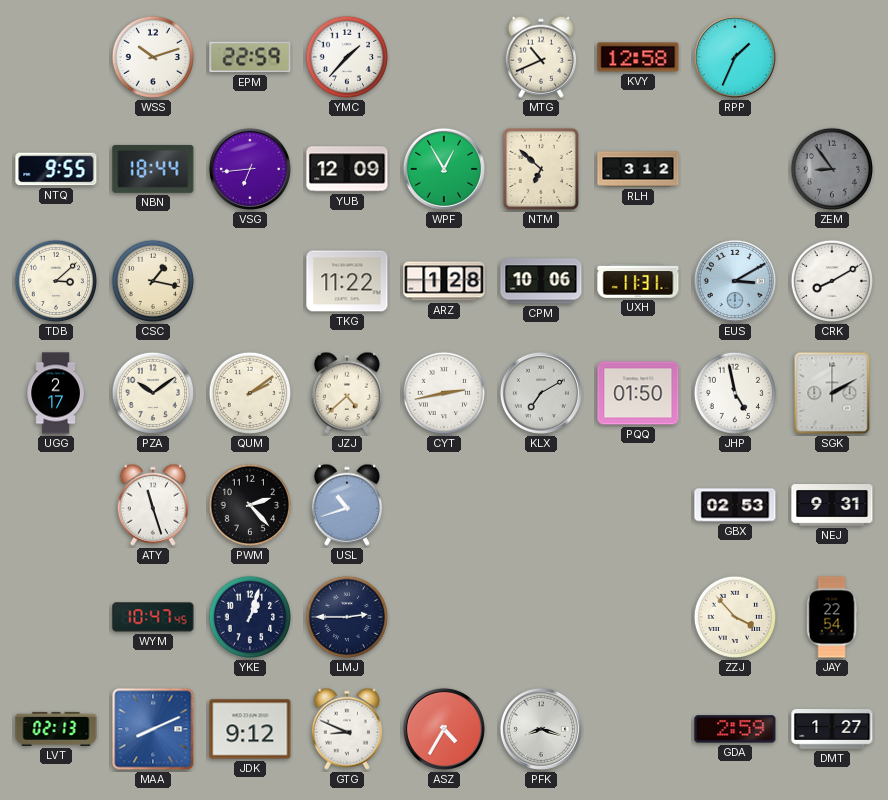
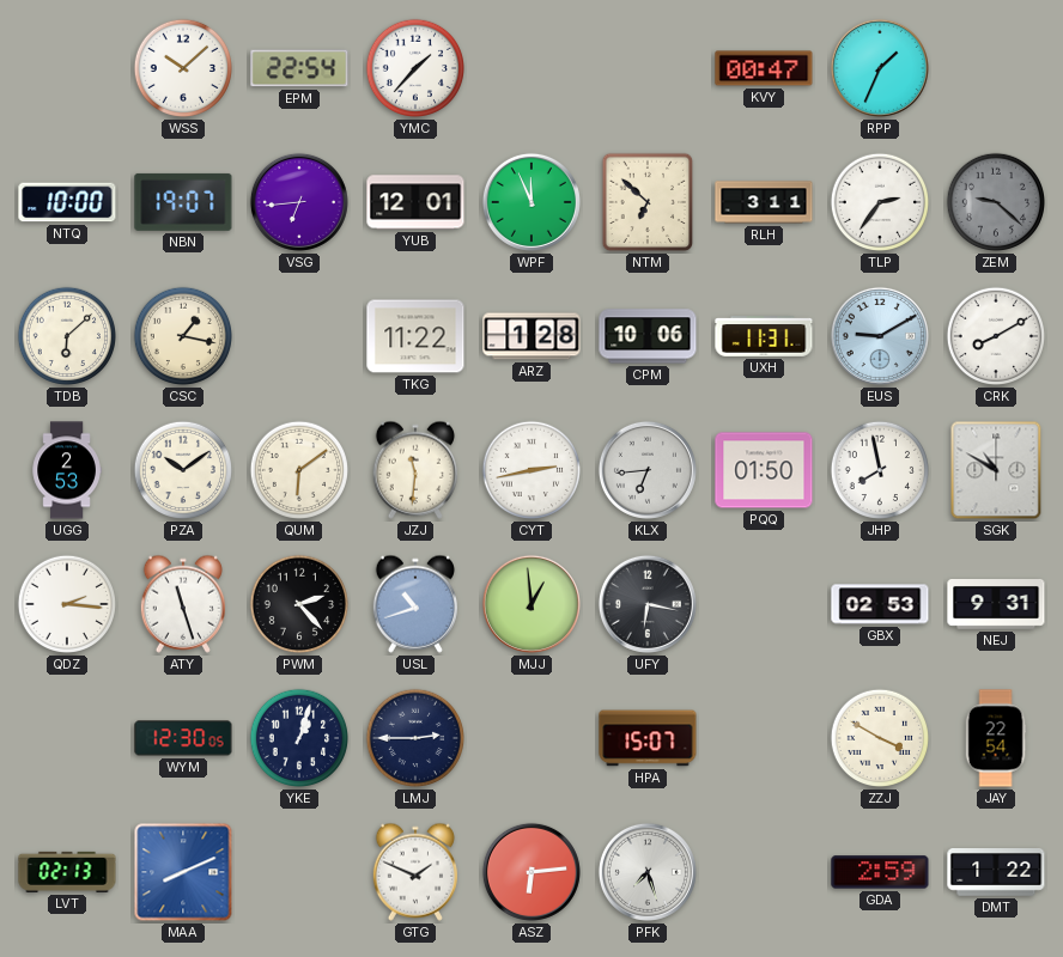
WSS: 10:12 -> 10:08 (183, 68)
EPM: 22:59 -> 22:54 (299, 68)
MTG: 10:41 -> none (540, 57)
KVY: 12:58 -> 00:47 (764, 68)
NTQ: 9:55 -> 10:00 (67, 202)
NBN: 18:44 -> 19:07 (183, 202)
YUB: 12:09 -> 12:01 (415, 202)
WPF: 12:55 -> 11:56 (531, 202)
RLH: 3:12 -> 3:11 (764, 202)
TLP: none -> 2:36 (880, 202)
ZEM: 8:54 -> 9:22 (996, 202)
TDB: 3:08 -> 6:08 (67, 336)
EUS: 3:10 -> 9:10 (880, 336)
UGG: 2:17 -> 2:53 (67, 470)
QUM: 2:09 -> 6:09 (299, 470)
JZJ: 4:38 -> 11:31 (414, 470)
KLX: 7:10 -> 6:44 (648, 470)
JHP: 4:58 -> 7:58 (880, 470)
SGK: 2:10 -> 10:50 (996, 470)
QDZ: none -> 2:16 (67, 604)
MJJ: none -> 12:59 (531, 604)
UFY: none -> 6:17 (648, 604)
WYM: 10:47 -> 12:30 (183, 738)
HPA: none -> 15:07 (648, 738)
ZZJ: 3:53 -> 3:50 (880, 738)
JDK: 9:12 -> none (250, 729)
GTG: 8:49 -> 1:49 (414, 872)
ASZ: 4:35 -> 6:14 (531, 872)
PFK: 8:18 -> 7:27 (648, 872)
DMT: 1:27 -> 1:22 (996, 873)
